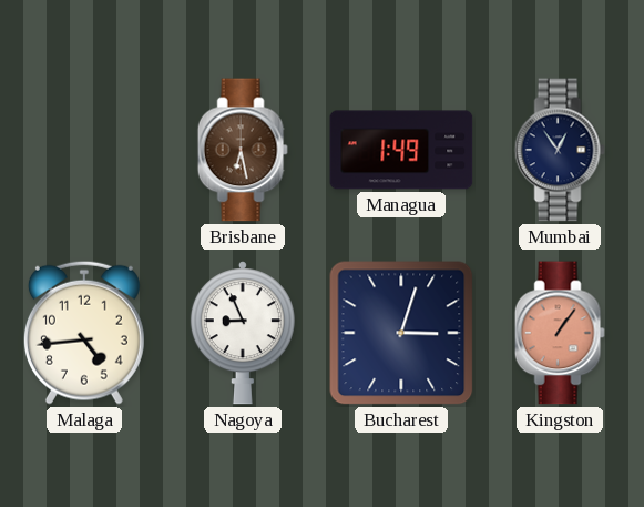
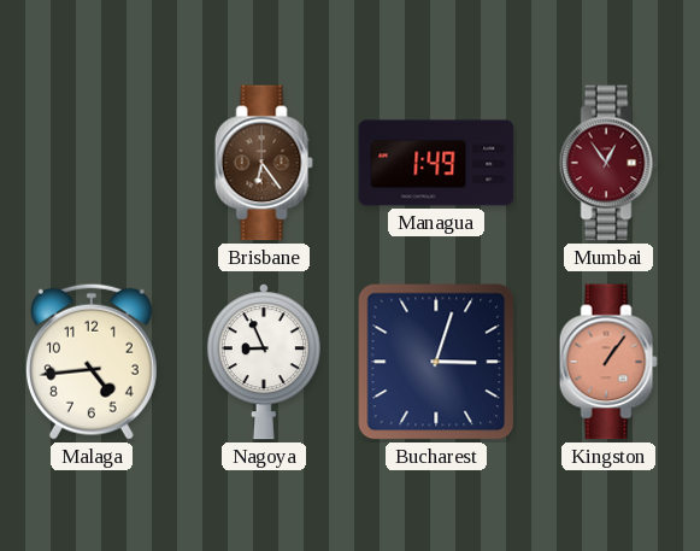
Brisbane: 6:28 -> 6:24 (264, 163)
Mumbai dial: navy -> burgundy (608, 163)
